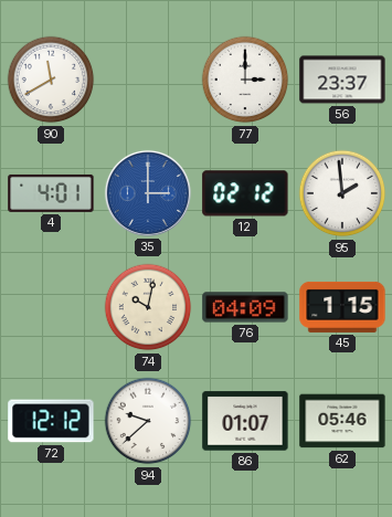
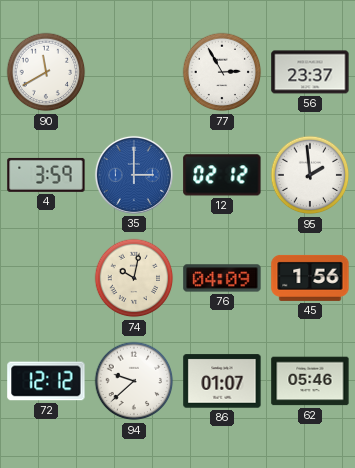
77: 3:00 -> 2:55 (222, 72)
4: 4:01 -> 3:59 (46, 175)
45: 1:15 -> 1:56 (310, 278)
